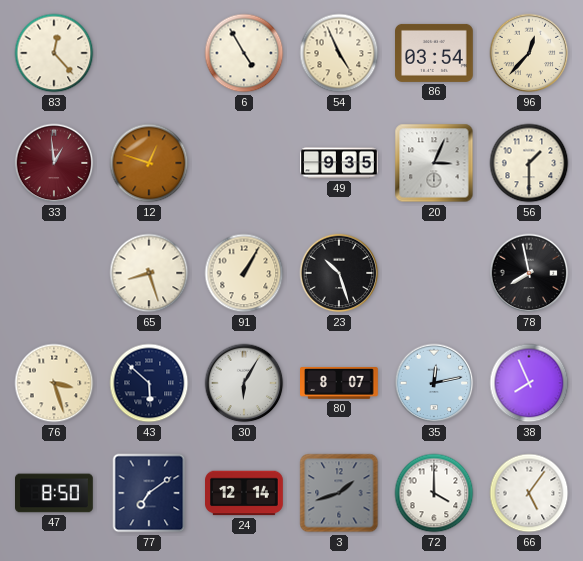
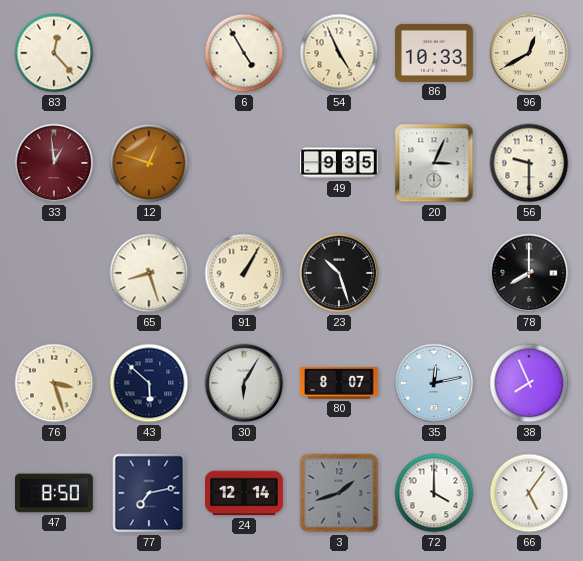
86: 03:54 -> 10:33 (435, 53)
96: 12:37 -> 12:40 (529, 53)
56: 1:30 -> 9:30 (529, 163)
78: 7:58 -> 8:00 (529, 273)
77: 7:09 -> 7:13 (149, 493)
